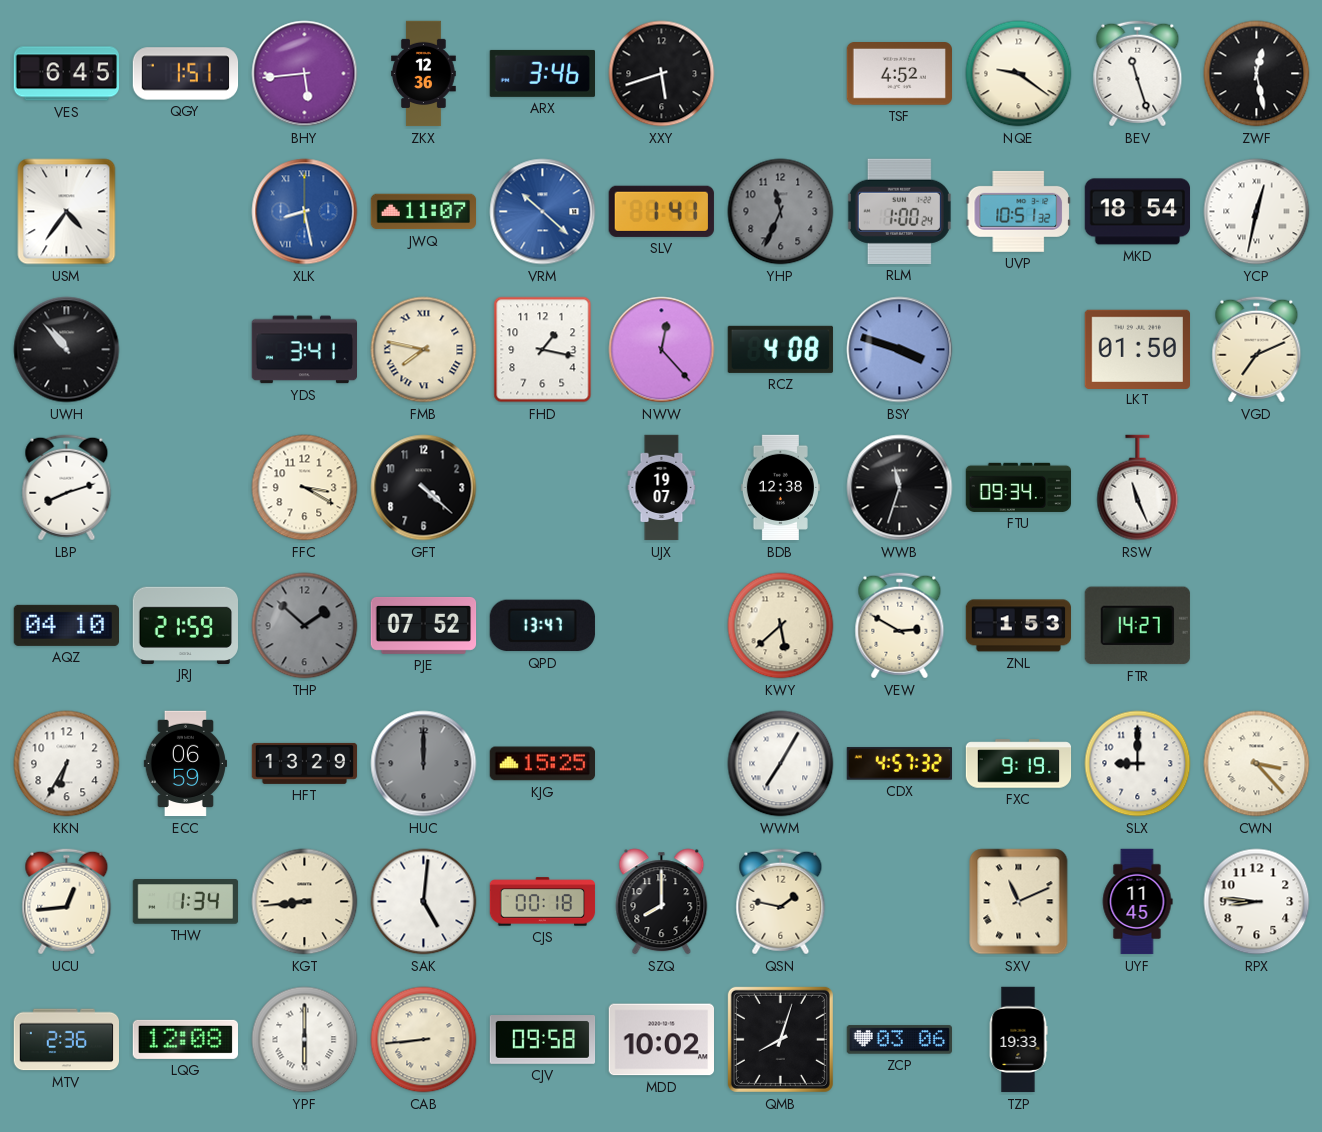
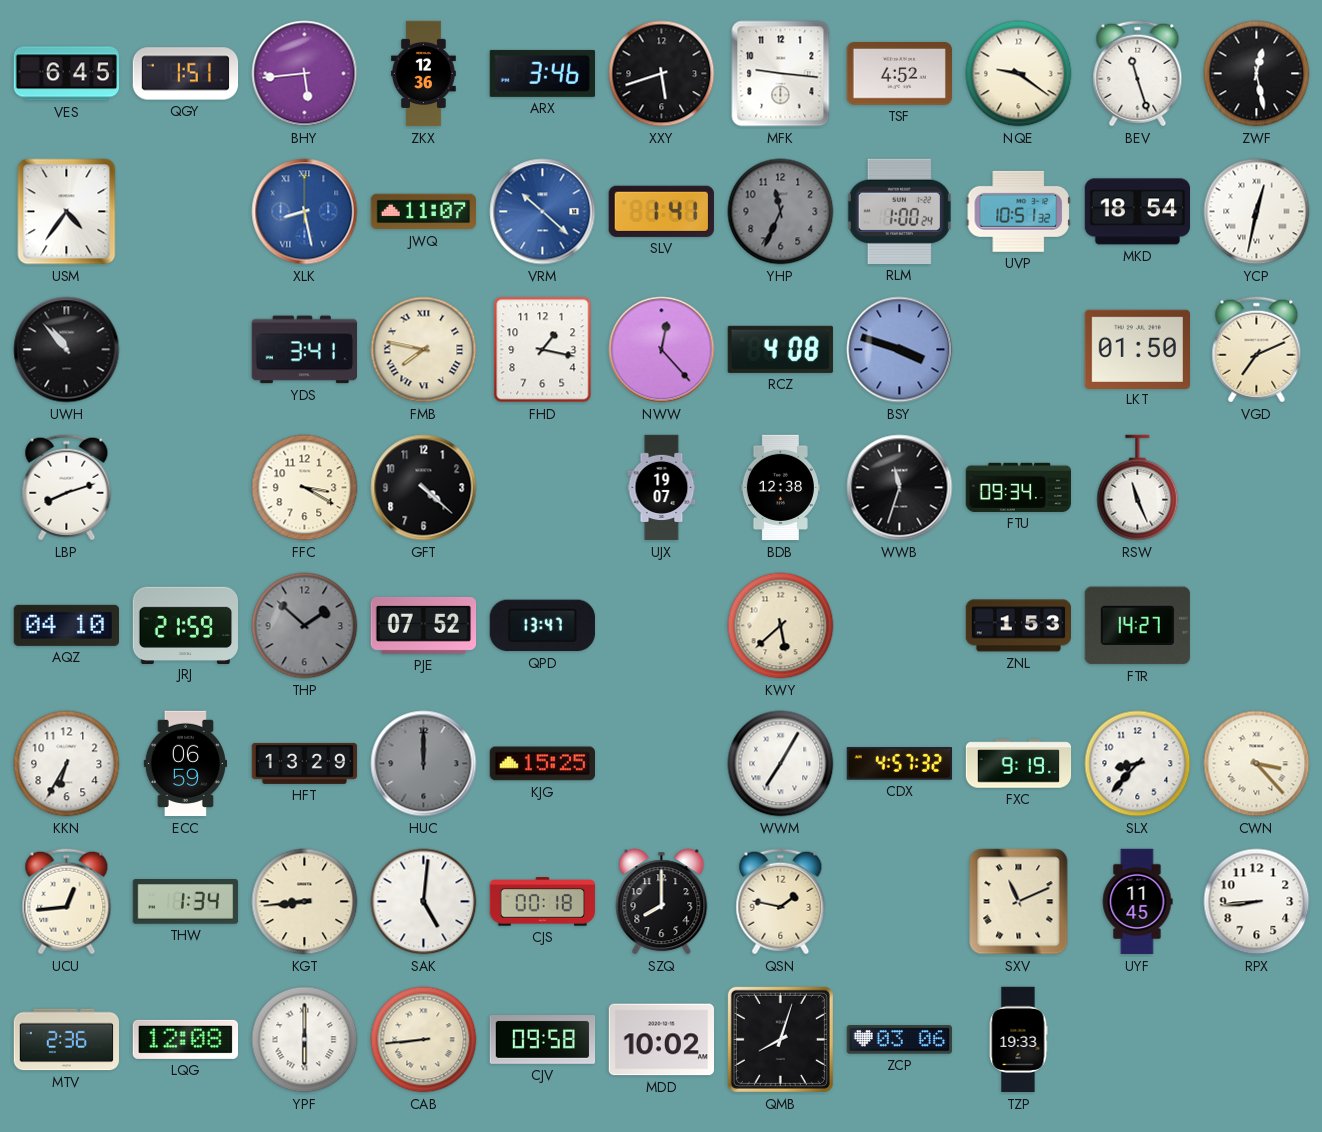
MFK: none -> 9:16 (781, 74)
VEW: 2:50 -> none (900, 626)
SLX: 9:00 -> 8:37 (1138, 764)
RPX: 8:46 -> 8:44 (1257, 902)
